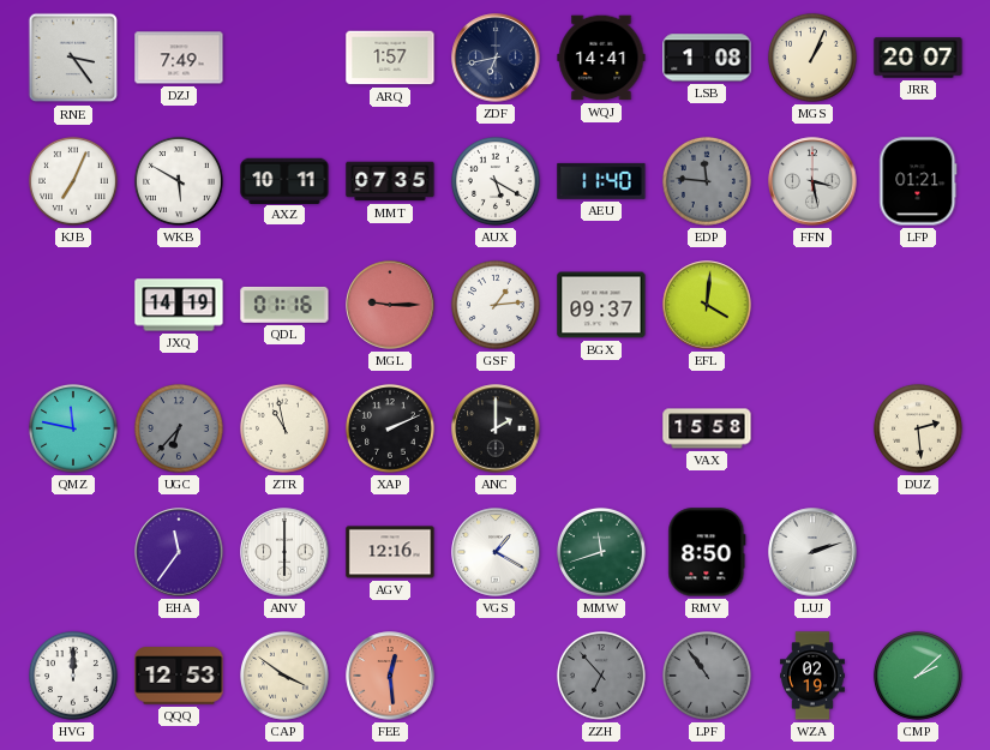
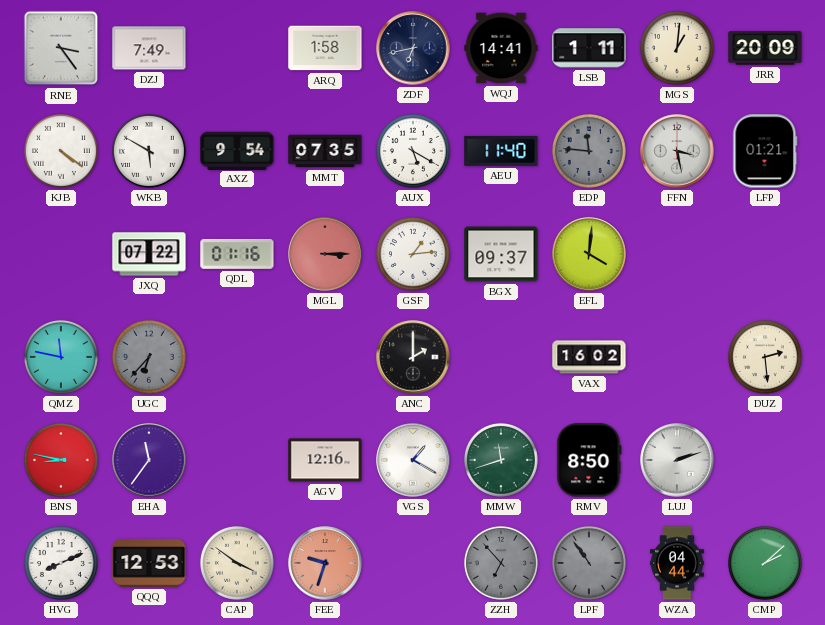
ARQ: 1:57 -> 1:58 (325, 48)
LSB: 1:08 -> 1:11 (589, 48)
MGS: 1:04 -> 1:01 (677, 48)
JRR: 20:07 -> 20:09 (765, 48)
KJB: 7:04 -> 4:21 (61, 151)
AXZ: 10:11 -> 9:54 (237, 150)
JXQ: 14:19 -> 07:22 (149, 254)
MGL: 9:15 -> 3:15 (325, 254)
ZTR: 10:58 -> none (284, 428)
XAP: 2:11 -> none (390, 428)
VAX: 15:58 -> 16:02 (589, 357)
BNS: none -> 8:47 (61, 460)
ANV: 6:00 -> none (284, 552)
HVG: 12:00 -> 8:11 (61, 563)
FEE: 12:29 -> 9:33 (325, 563)
WZA: 02:19 -> 04:44 (678, 563)
